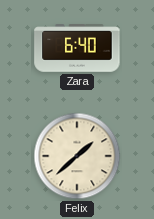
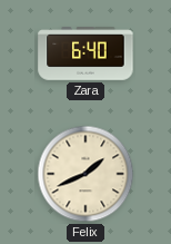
Felix: 1:38 -> 1:41 (85, 174)
